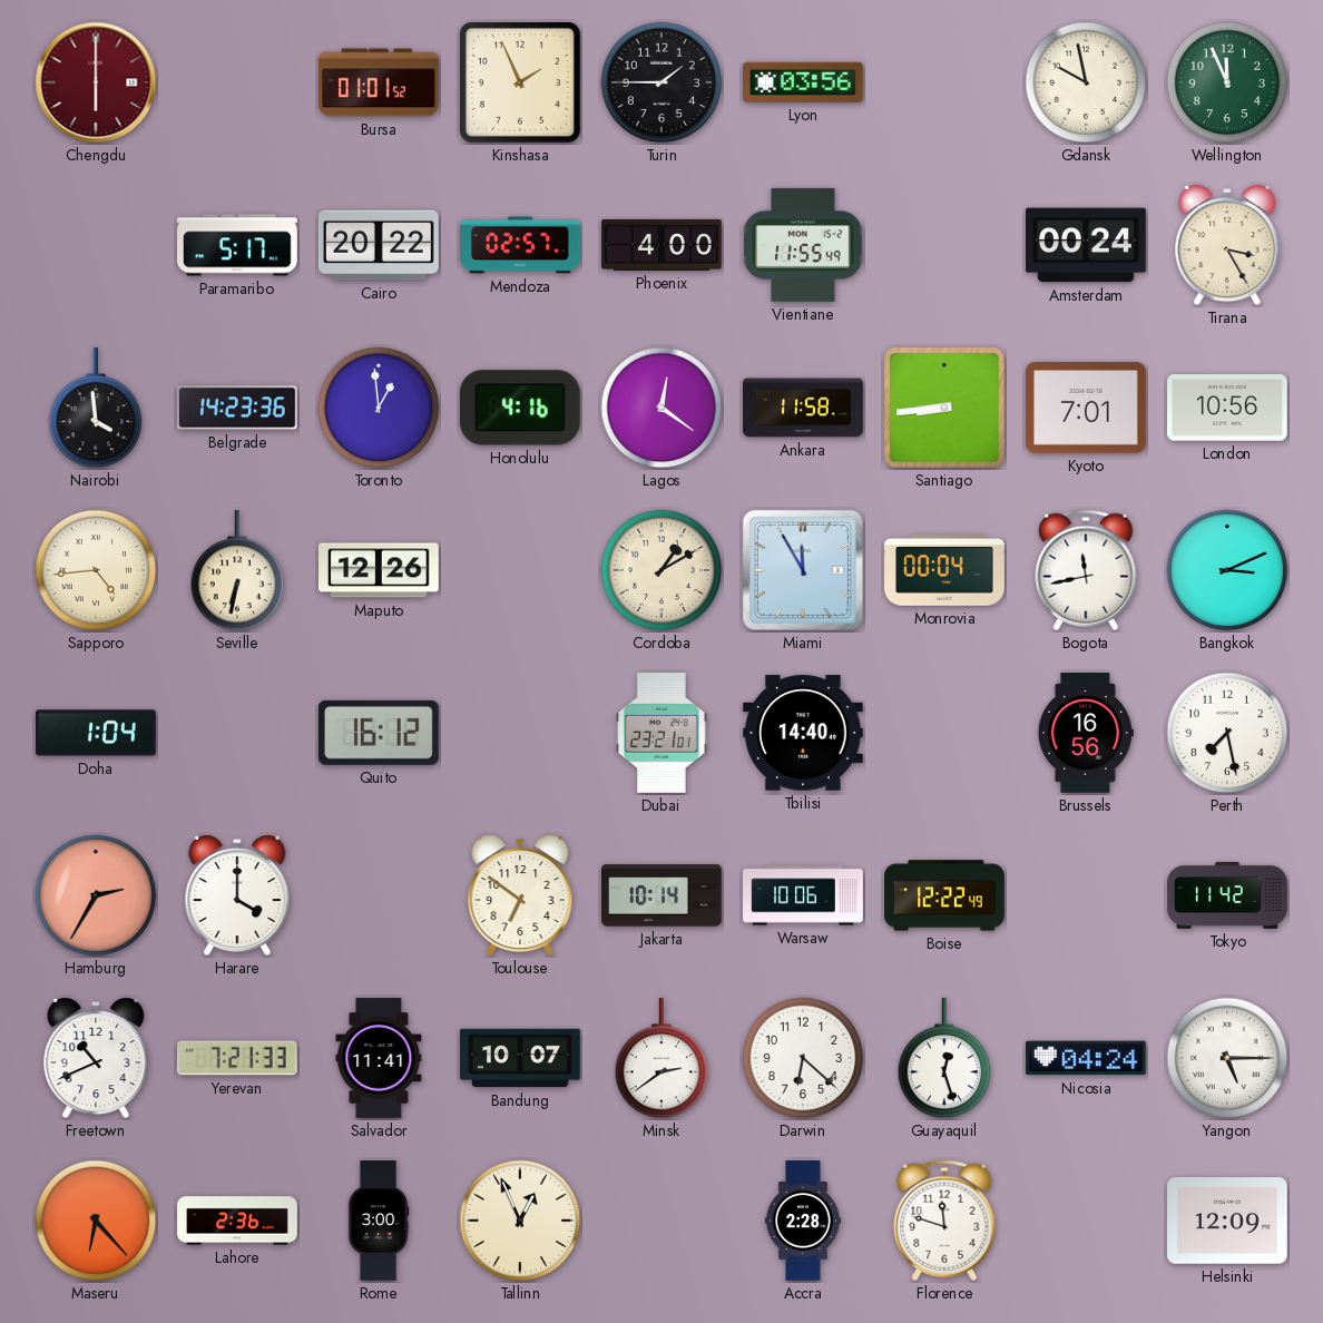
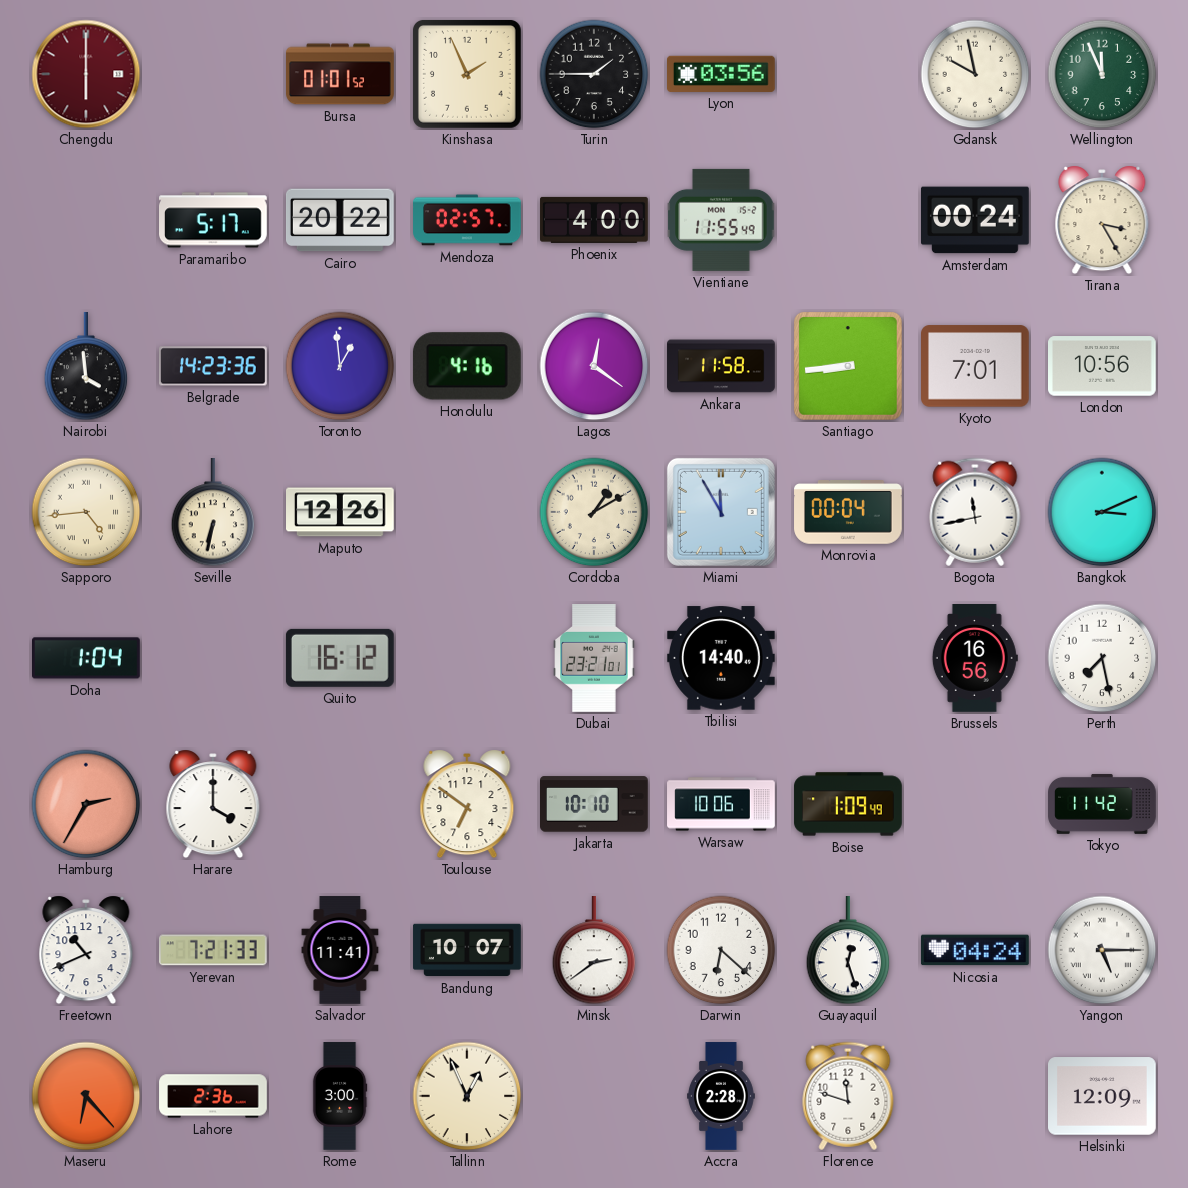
Jakarta: 10:14 -> 10:10 (595, 804)
Boise: 12:22 -> 1:09 (848, 804)
